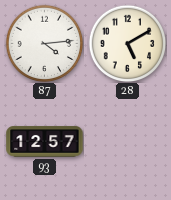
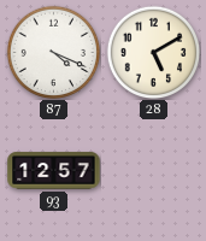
87: 4:14 -> 4:19 (53, 52)
